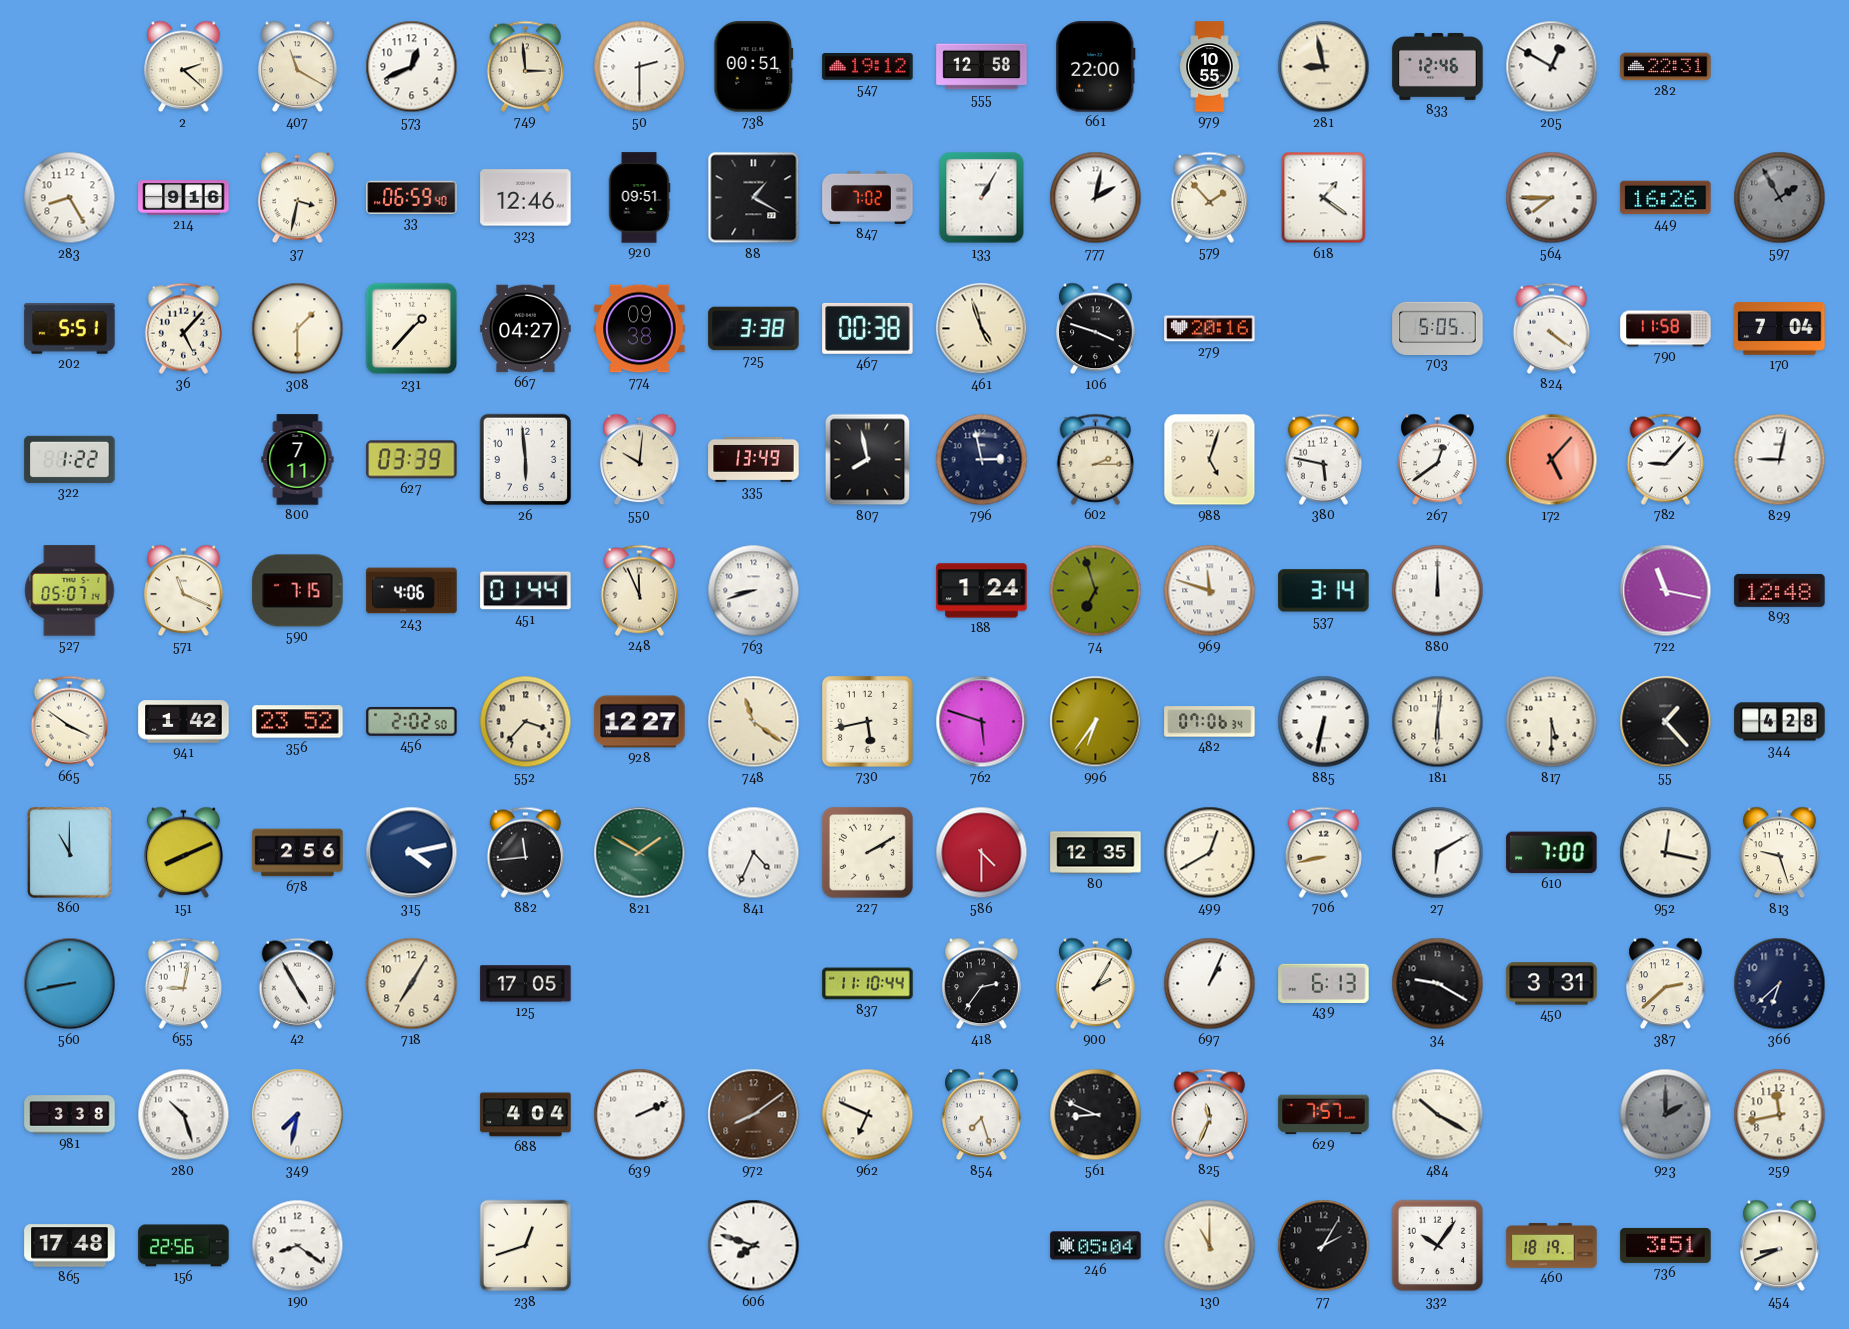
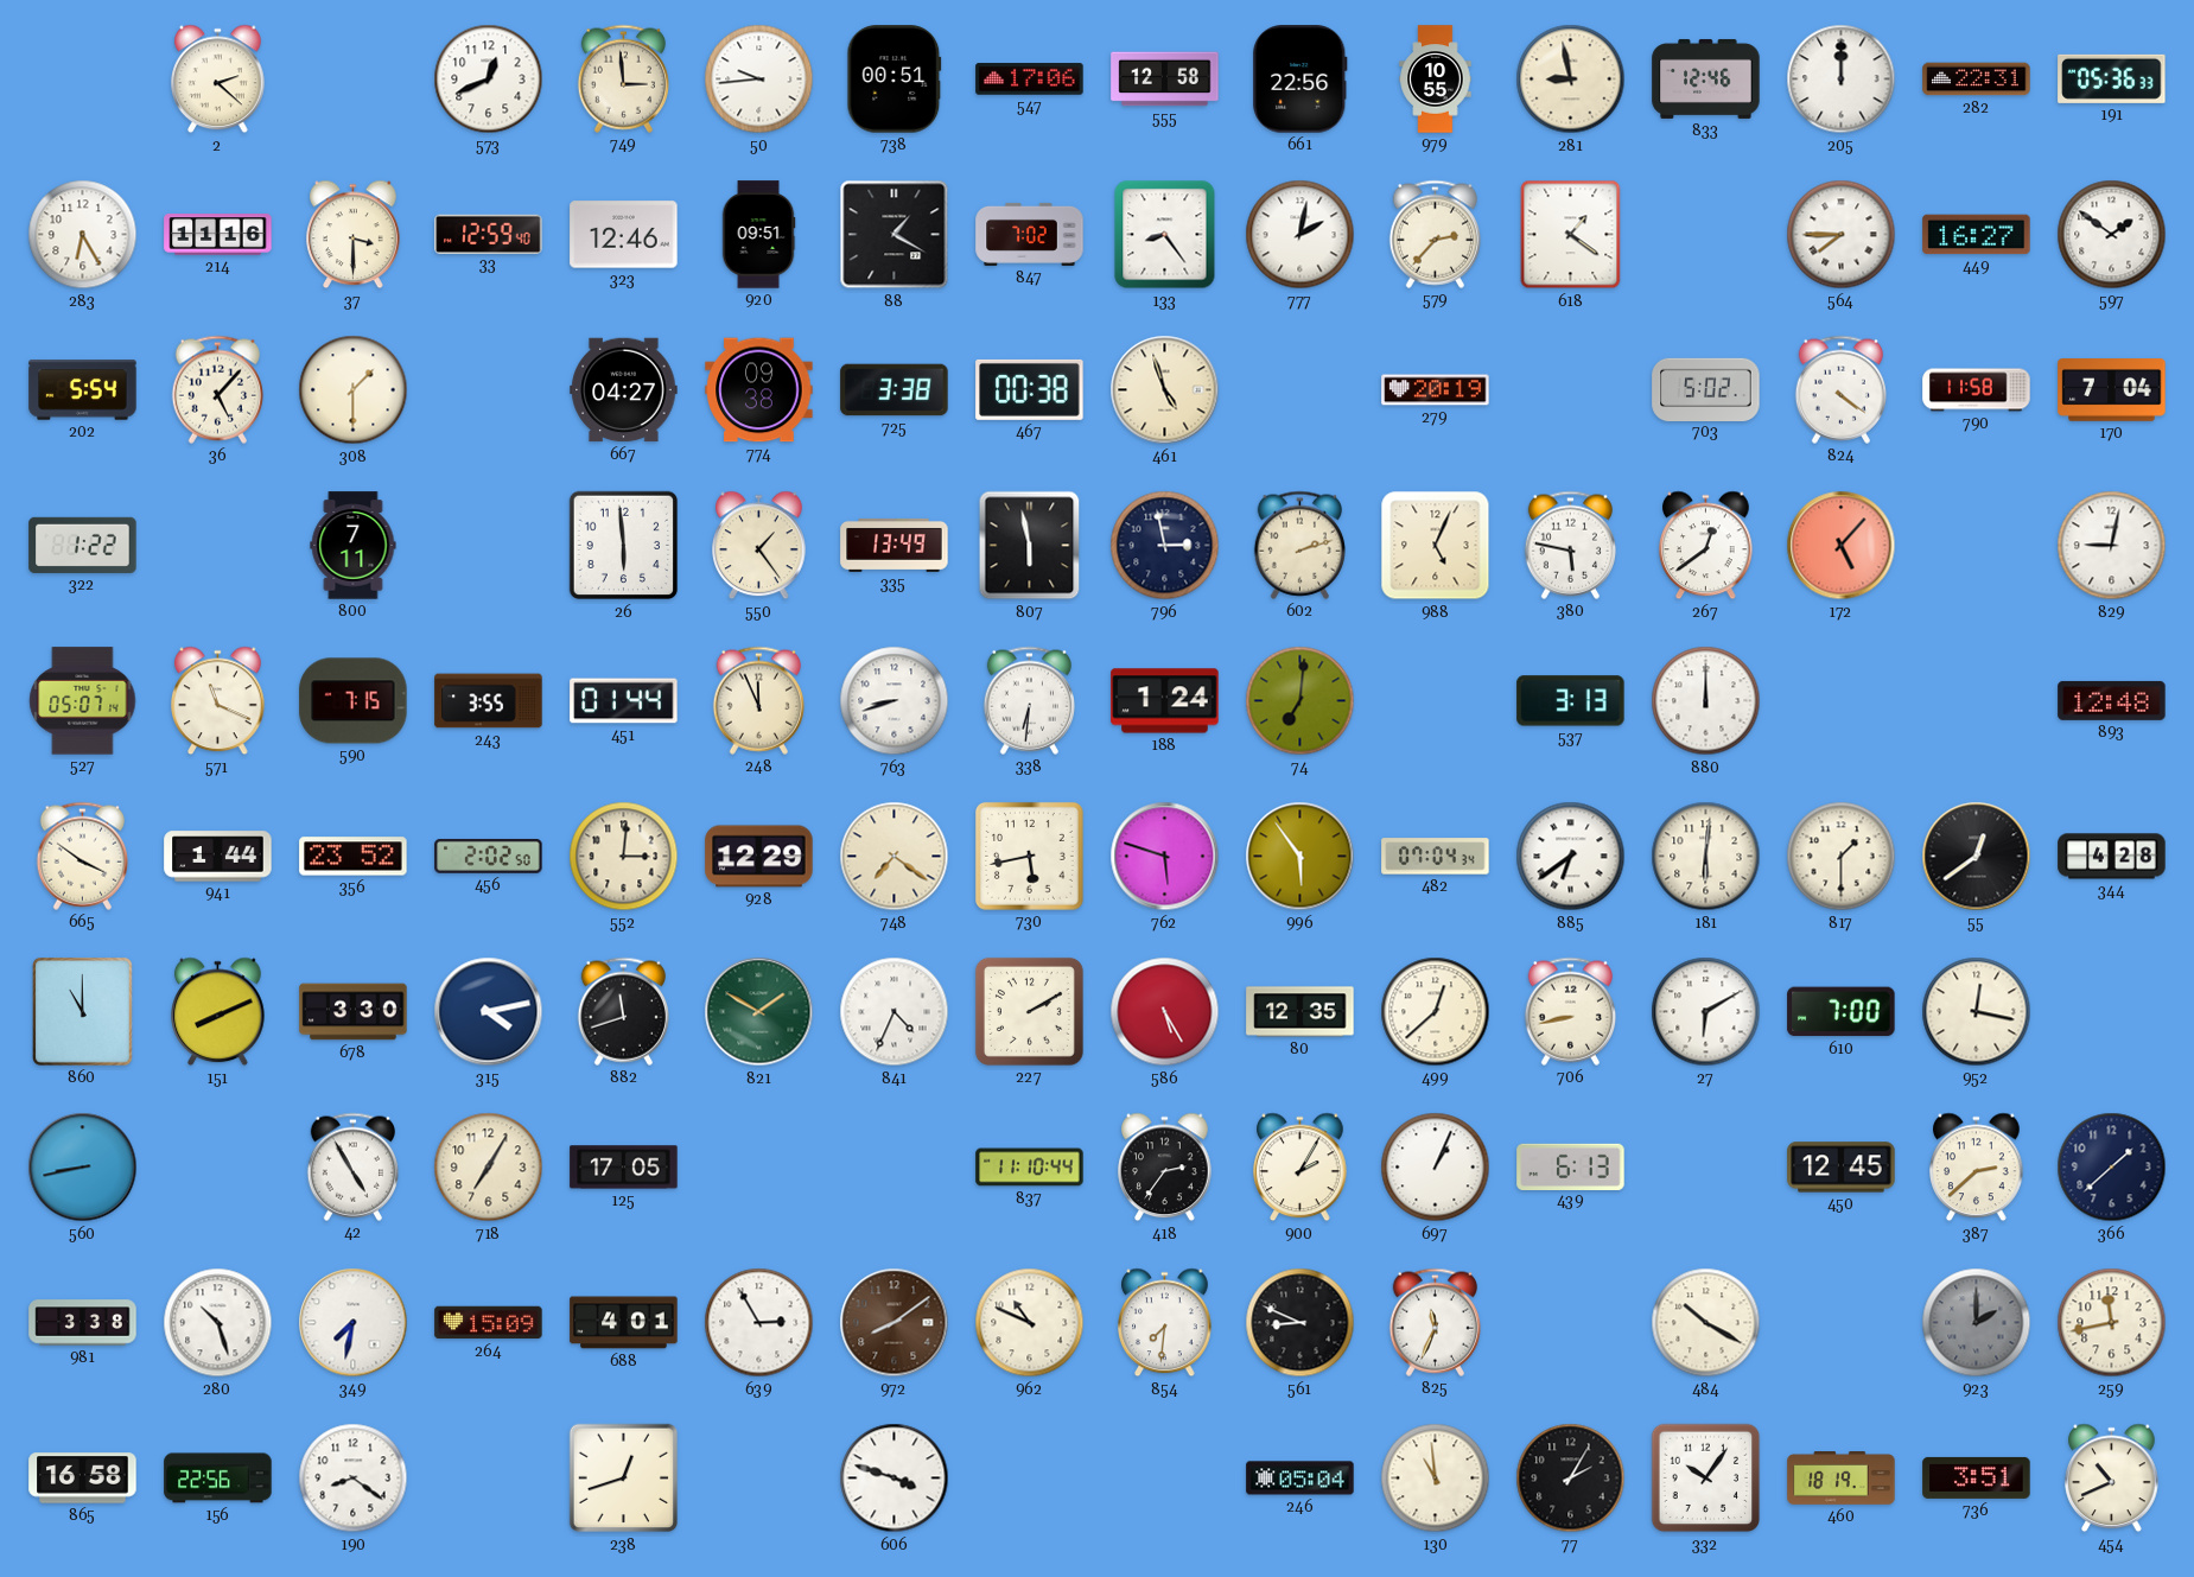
407: 11:20 -> none (298, 67)
50: 2:30 -> 9:44 (759, 80)
547: 19:12 -> 17:06 (1030, 80)
661: 22:00 -> 22:56 (1300, 80)
205: 12:50 -> 12:00 (1842, 80)
191: none -> 05:36 (2112, 78)
283: 8:25 -> 6:25 (83, 235)
214: 9:16 -> 11:16 (218, 235)
37: 3:32 -> 3:30 (354, 235)
33: 06:59 -> 12:59 (489, 234)
133: 1:05 -> 8:24 (1165, 235)
579: 1:53 -> 2:37 (1435, 234)
449: 16:26 -> 16:27 (1977, 235)
597: 1:55 -> 1:51 (2112, 235)
597 dial: grey -> white (2112, 235)
202: 5:51 -> 5:54 (83, 390)
231: 1:37 -> none (412, 329)
106: 3:48 -> none (1096, 329)
279: 20:16 -> 20:19 (1436, 390)
703: 5:05 -> 5:02 (1706, 389)
627: 03:39 -> none (412, 460)
550: 10:01 -> 1:24 (759, 546)
807: 7:58 -> 5:58 (1030, 546)
602: 2:15 -> 2:12 (1299, 545)
988: 5:03 -> 5:04 (1436, 546)
782: 9:07 -> none (1665, 459)
243: 4:06 -> 3:55 (489, 701)
338: none -> 6:31 (1029, 700)
74: 6:57 -> 7:01 (1300, 701)
969: 11:48 -> none (1210, 591)
537: 3:14 -> 3:13 (1571, 701)
722: 11:17 -> none (1666, 591)
941: 1:42 -> 1:44 (218, 857)
552: 3:37 -> 3:01 (624, 857)
928: 12:27 -> 12:29 (759, 857)
748: 11:21 -> 7:21 (895, 857)
996: 6:36 -> 5:54 (1300, 857)
482: 07:06 -> 07:04 (1436, 857)
885: 6:32 -> 6:39 (1571, 857)
817: 5:30 -> 1:30 (1842, 857)
55: 1:23 -> 12:39 (1977, 857)
678: 2:56 -> 3:30 (354, 1012)
882: 11:44 -> 11:42 (623, 1011)
586: 4:30 -> 5:25 (1165, 1012)
499: 12:40 -> 12:38 (1436, 1012)
813: 9:27 -> none (1780, 853)
655: 9:02 -> none (183, 983)
34: 9:20 -> none (1438, 984)
450: 3:31 -> 12:45 (1842, 1168)
366: 6:38 -> 1:38 (2112, 1168)
264: none -> 15:09 (489, 1323)
688: 4:04 -> 4:01 (624, 1323)
639: 2:11 -> 2:55 (759, 1323)
962: 6:49 -> 10:49 (1030, 1323)
854: 7:27 -> 7:31 (1165, 1323)
629: 7:57 -> none (1324, 1115)
865: 17:48 -> 16:58 (83, 1479)
606: 7:48 -> 3:48 (895, 1479)
130: 11:00 -> 10:59 (1436, 1479)
454: 8:41 -> 10:41 (2112, 1479)
